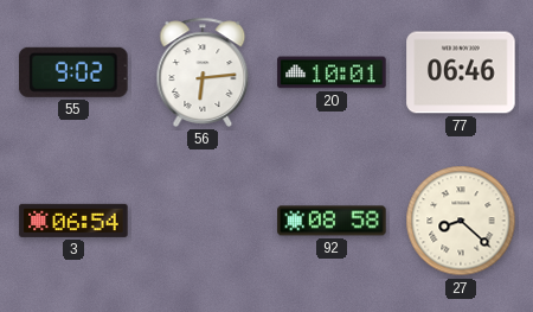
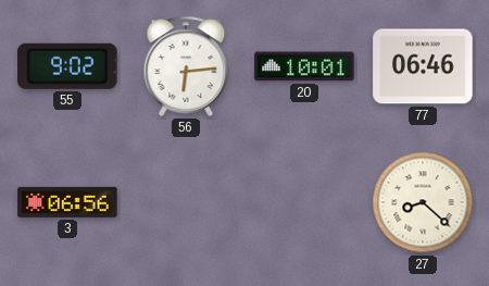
3: 06:54 -> 06:56 (67, 202)
92: 08:58 -> none (332, 221)
